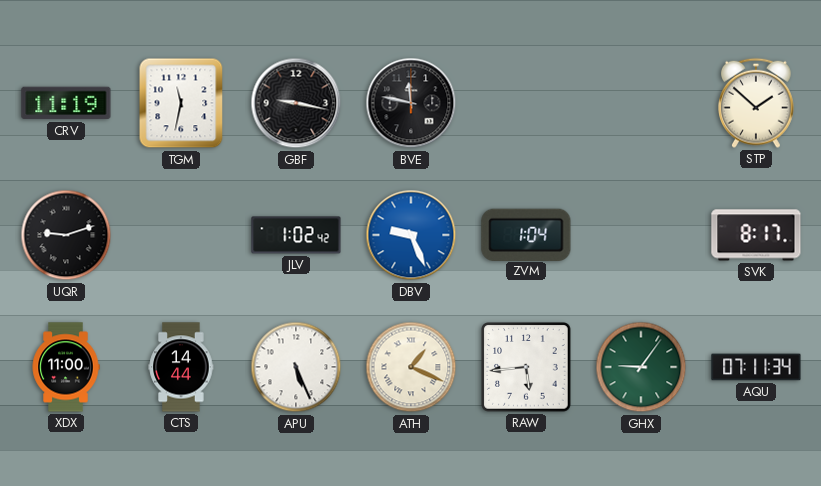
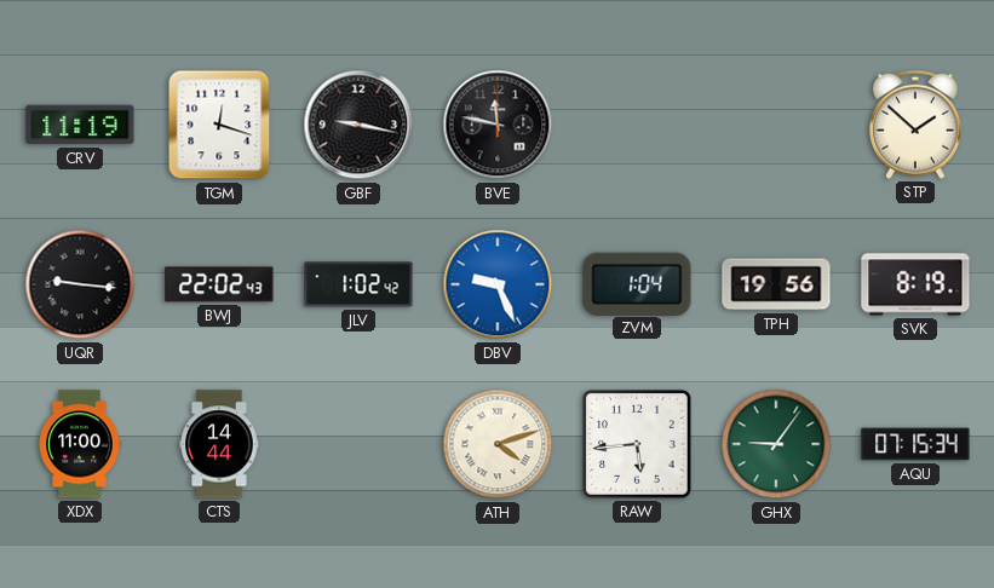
TGM: 11:32 -> 12:18 (219, 125)
UQR: 9:12 -> 9:16 (80, 284)
BWJ: none -> 22:02 (219, 284)
TPH: none -> 19:56 (776, 284)
SVK: 8:17 -> 8:19 (915, 284)
APU: 5:26 -> none (296, 367)
ATH: 1:19 -> 4:12 (498, 444)
AQU: 07:11 -> 07:15 (915, 444)
